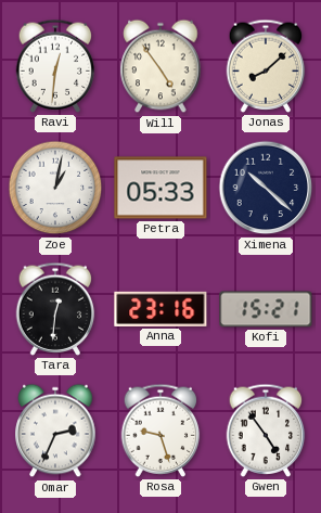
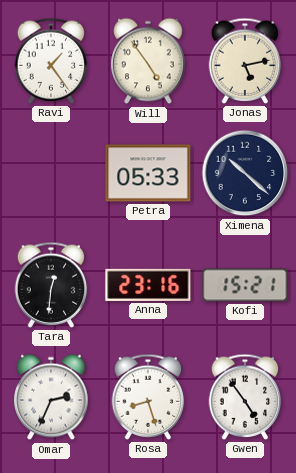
Ravi: 12:31 -> 1:24 (51, 61)
Jonas: 8:08 -> 5:13 (245, 61)
Zoe: 1:02 -> none (55, 188)
Rosa: 9:27 -> 8:27 (148, 397)
